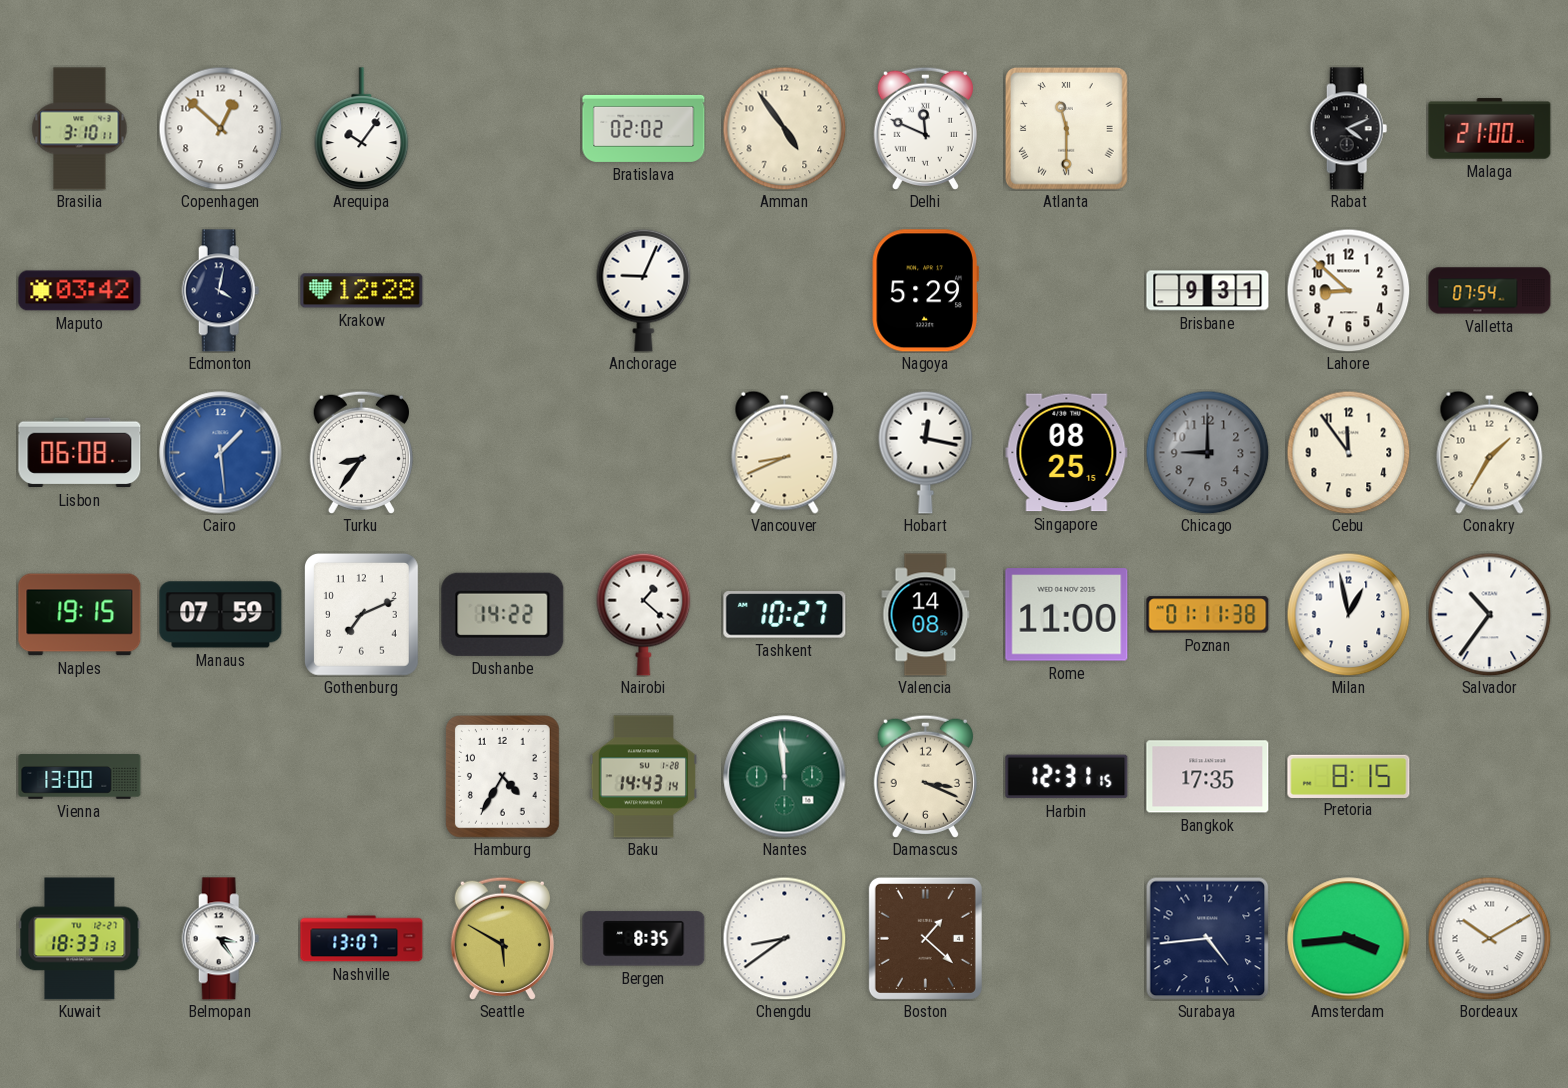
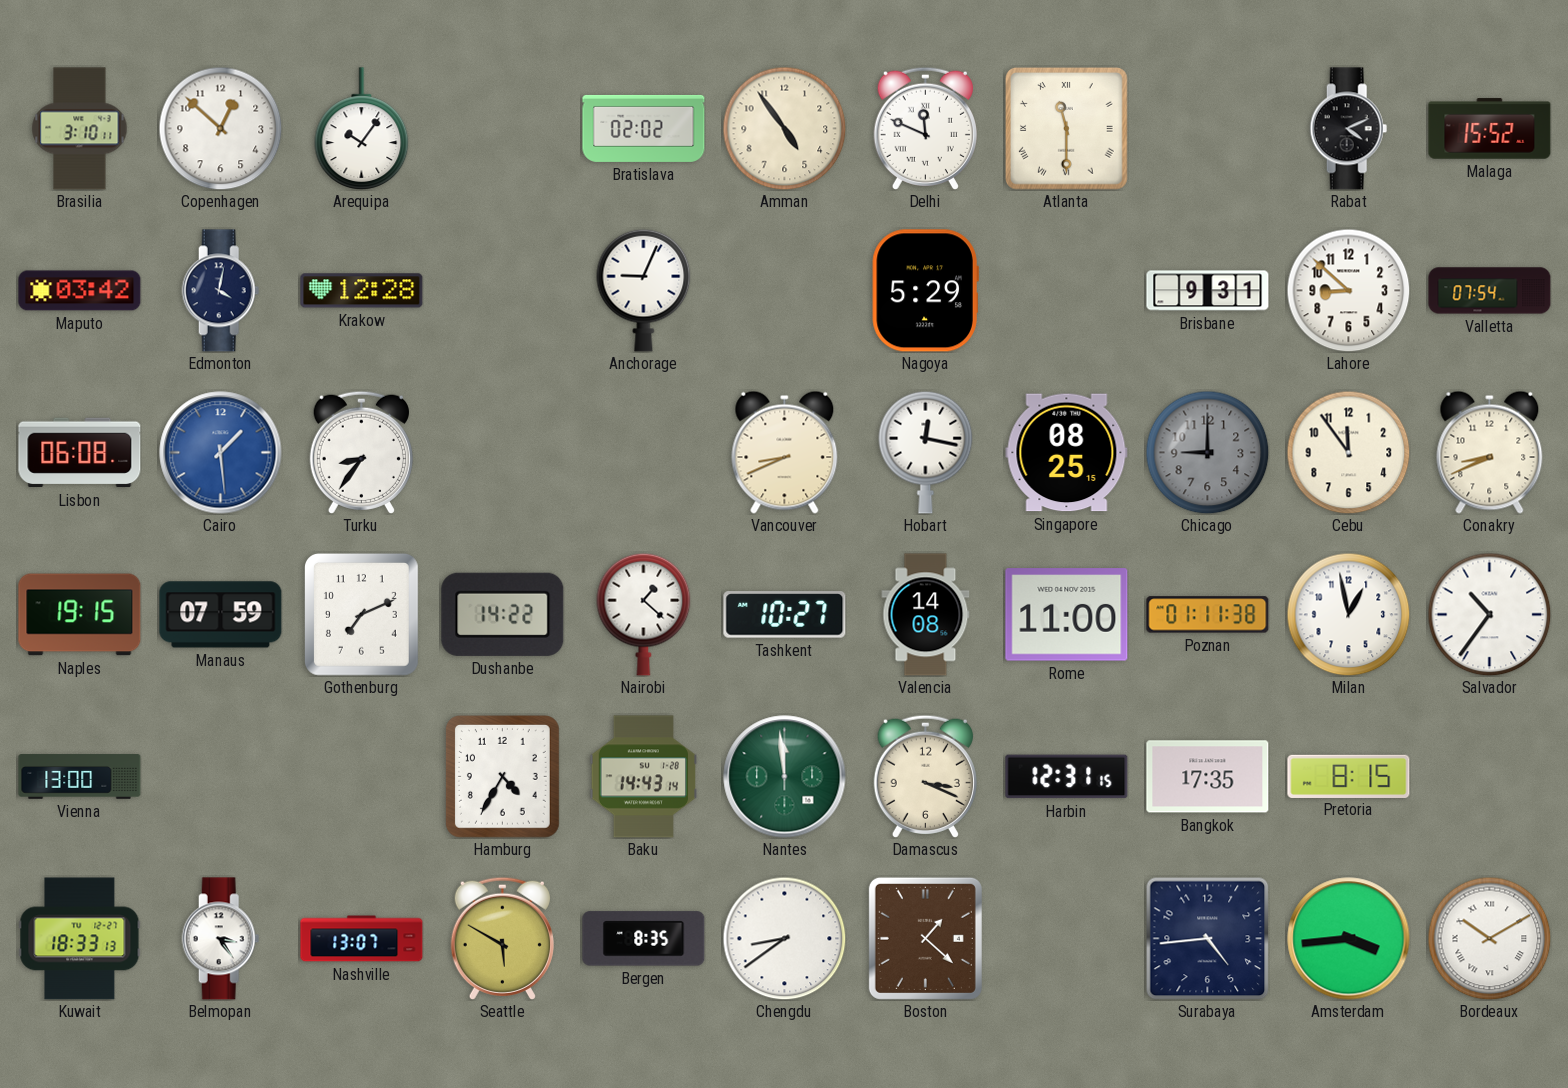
Malaga: 21:00 -> 15:52 (1490, 129)
Conakry: 1:35 -> 8:41 (1490, 452)
